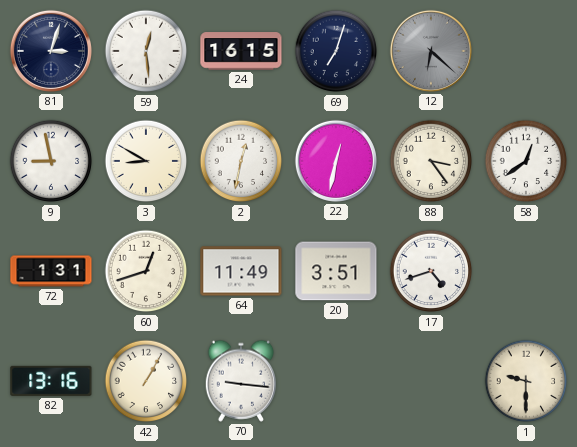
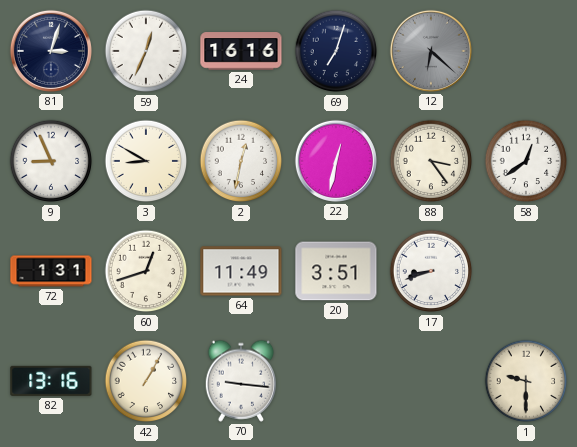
59: 12:29 -> 12:34 (146, 51)
24: 16:15 -> 16:16 (241, 51)
9: 8:58 -> 8:56 (51, 161)
17: 4:42 -> 8:42 (431, 271)
